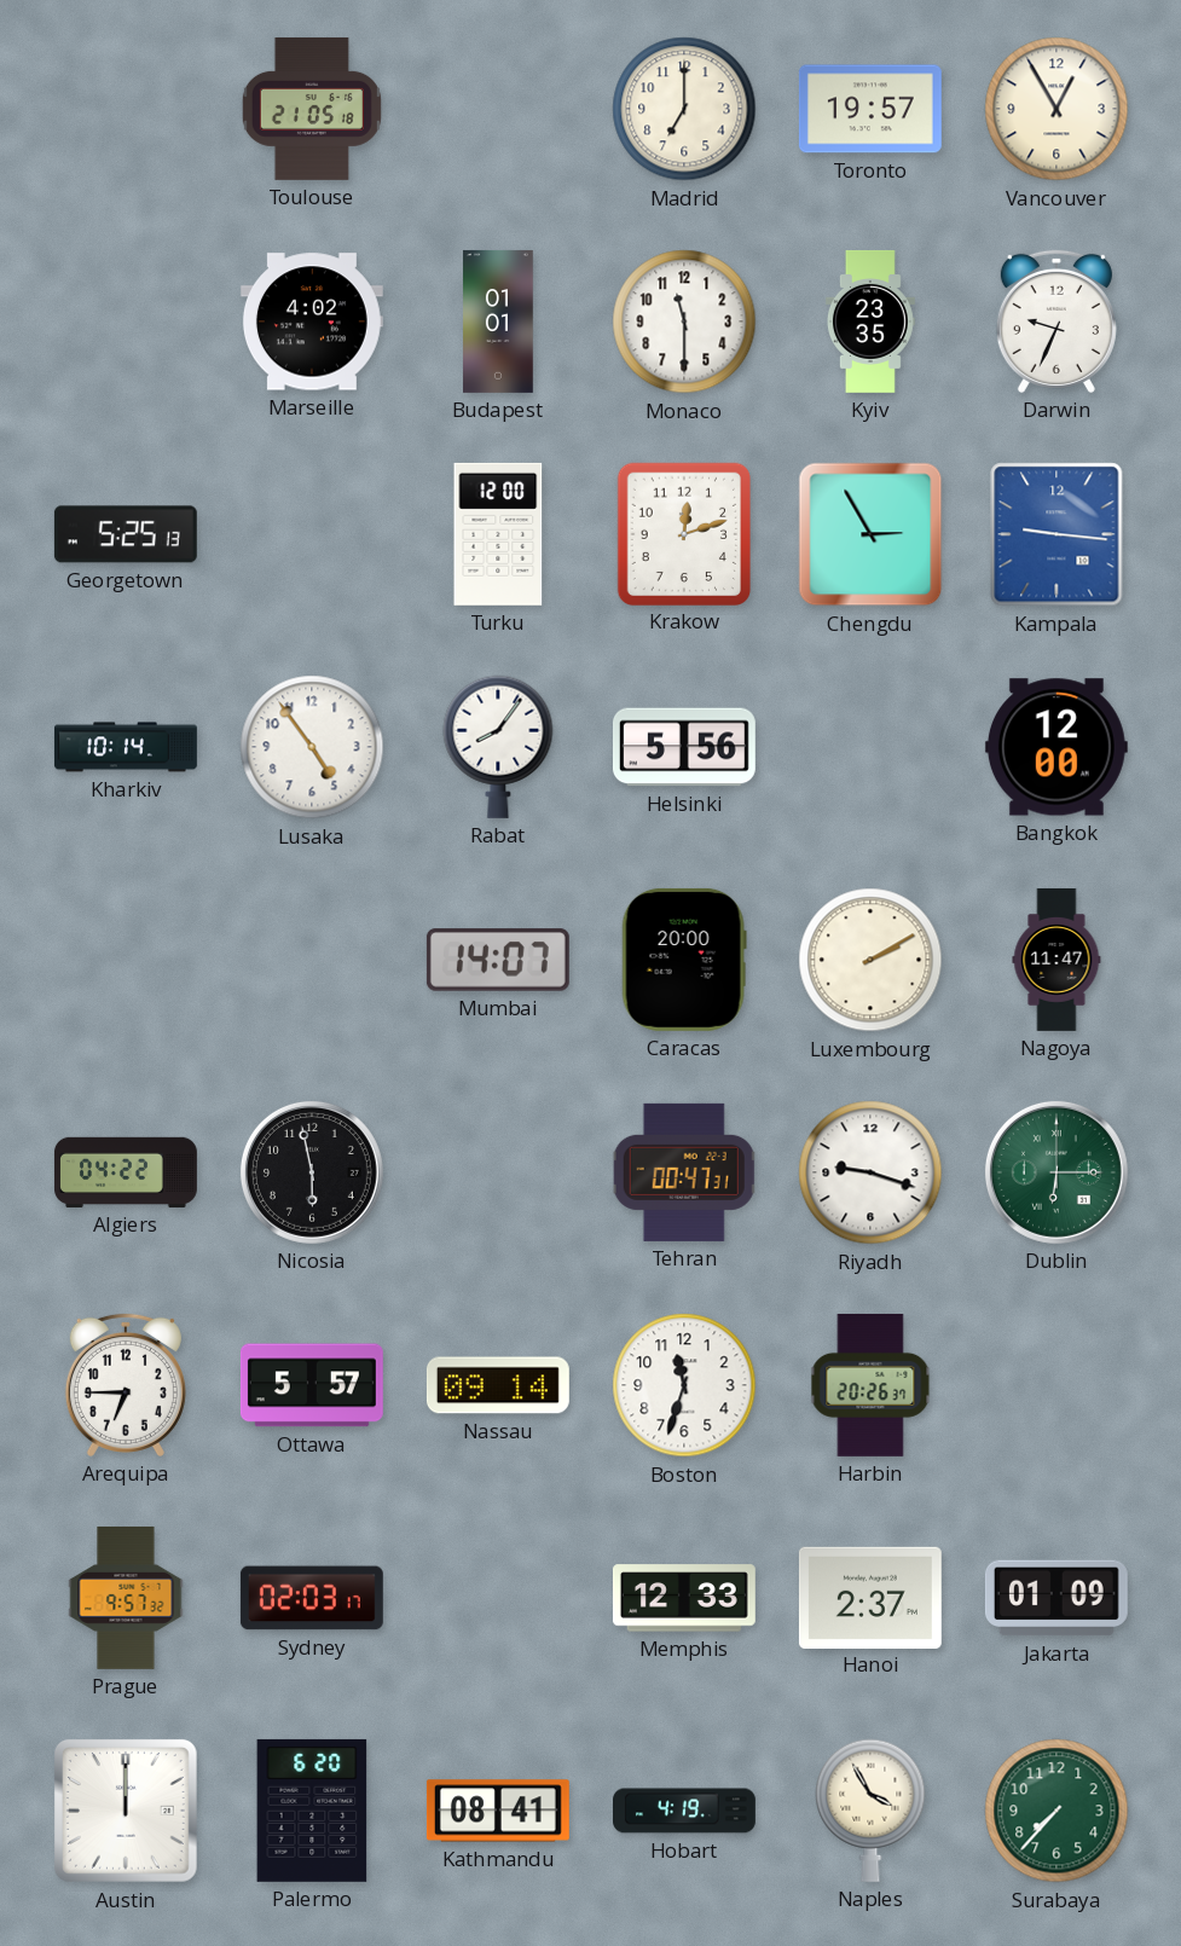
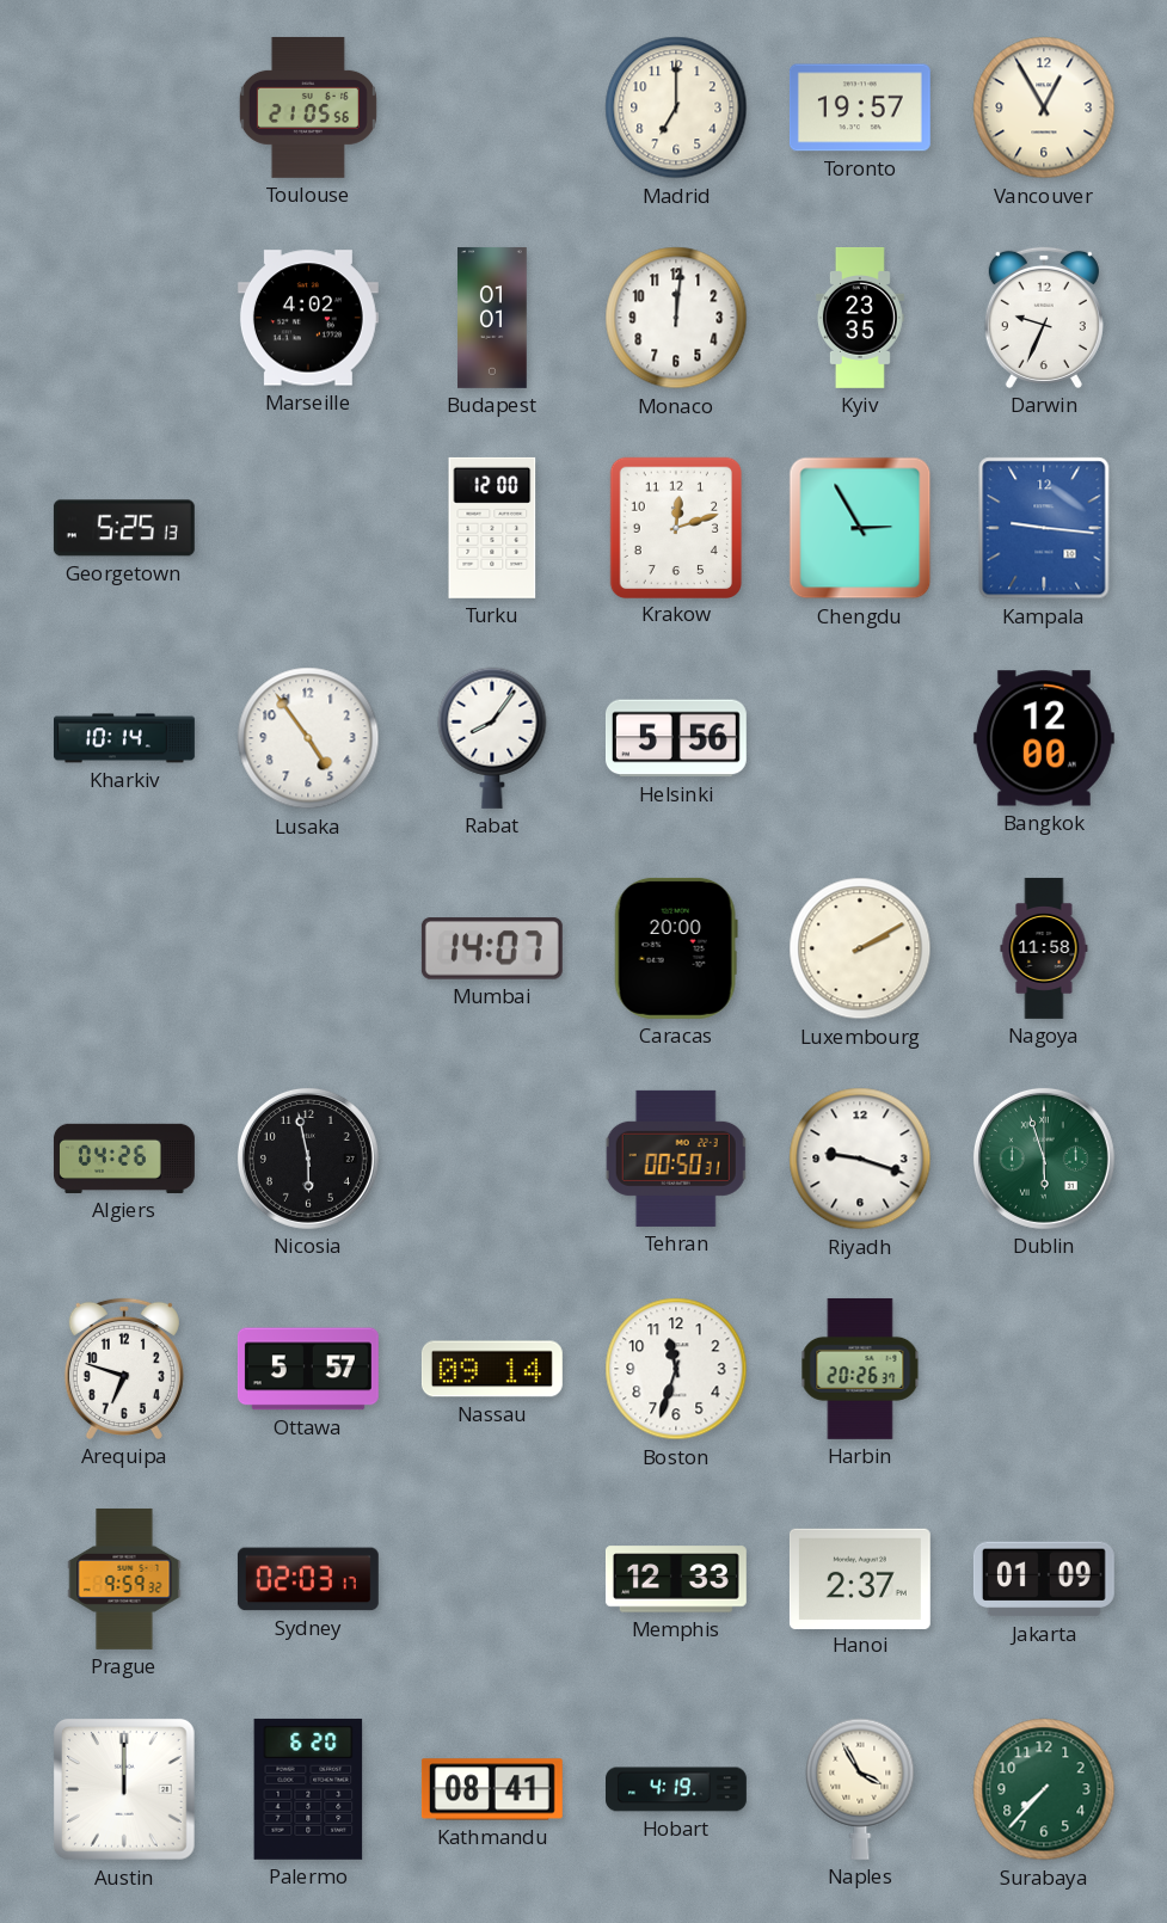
Toulouse: 21:05:18 -> 21:05:56 (308, 107)
Monaco: 11:30 -> 12:01 (676, 318)
Nagoya: 11:47 -> 11:58 (1044, 948)
Algiers: 04:22 -> 04:26 (124, 1159)
Tehran: 00:47 -> 00:50 (676, 1159)
Dublin: 6:15 -> 5:57 (1044, 1159)
Arequipa: 6:45 -> 6:48 (124, 1369)
Prague: 9:57 -> 9:59 (124, 1579)
